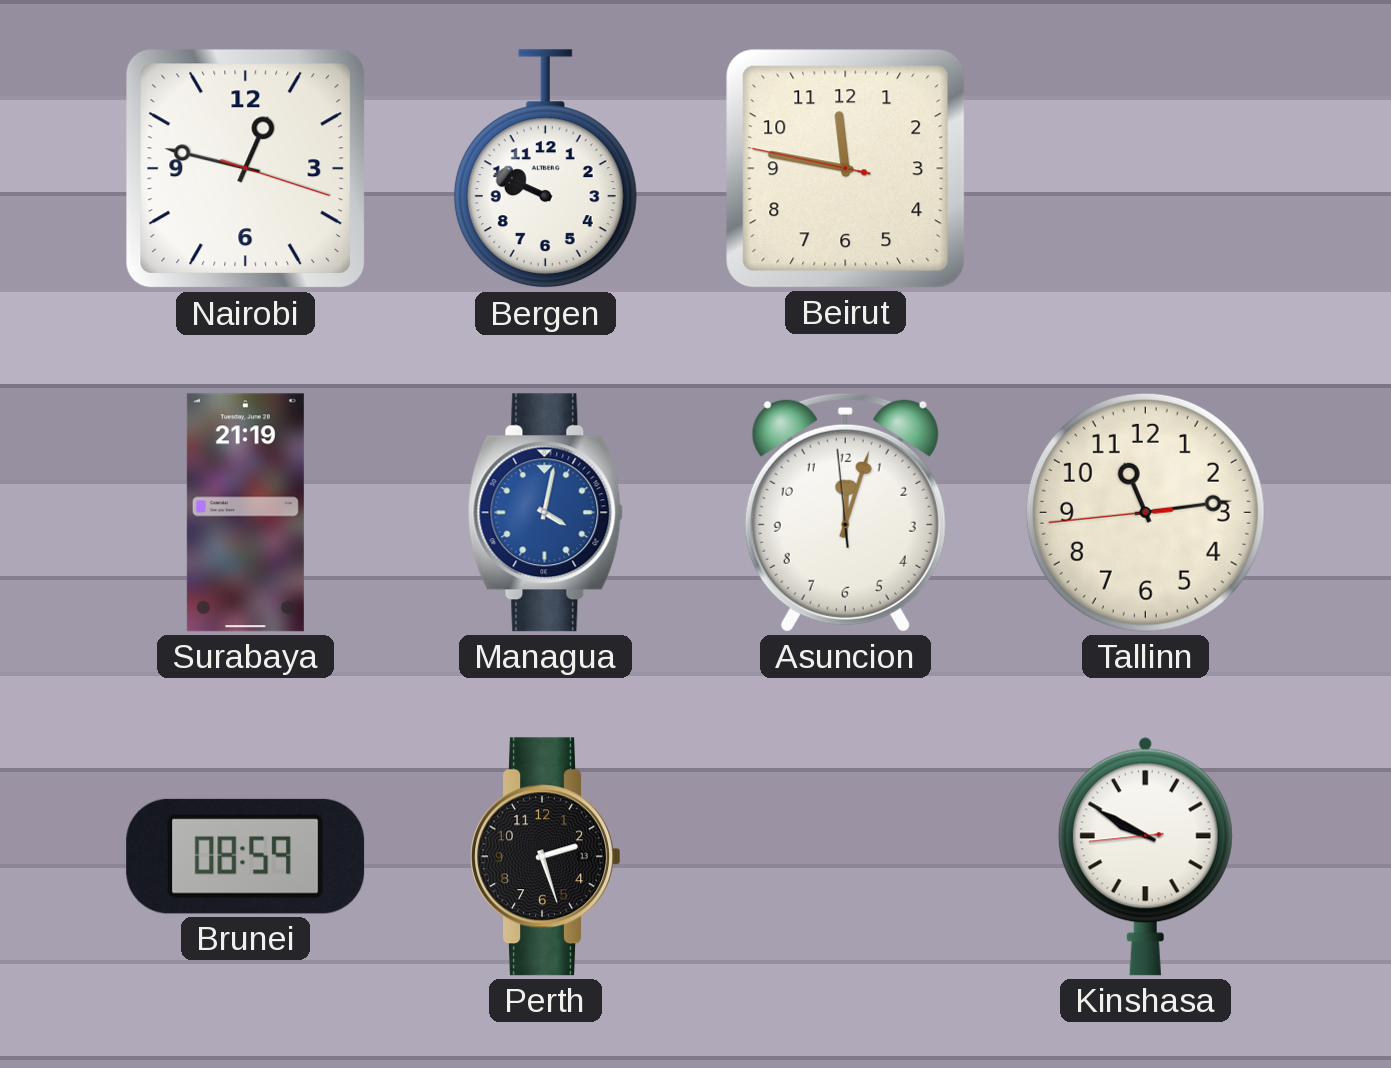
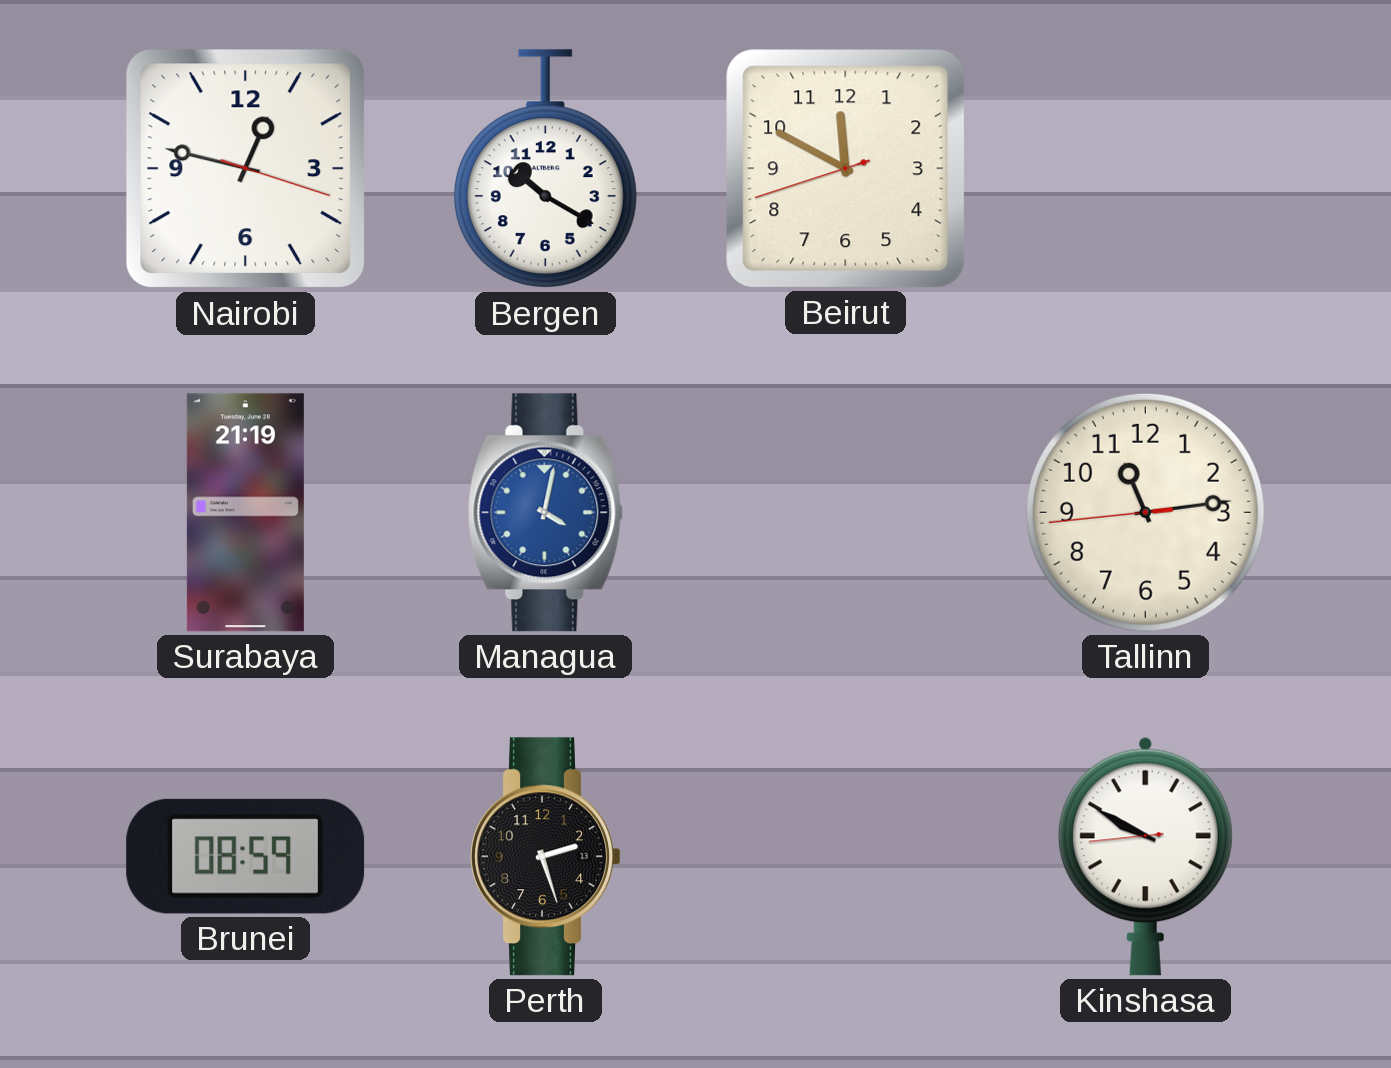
Bergen: 9:49 -> 10:20 (545, 169)
Beirut: 11:46 -> 11:49 (846, 169)
Asuncion: 12:02 -> none (845, 512)
